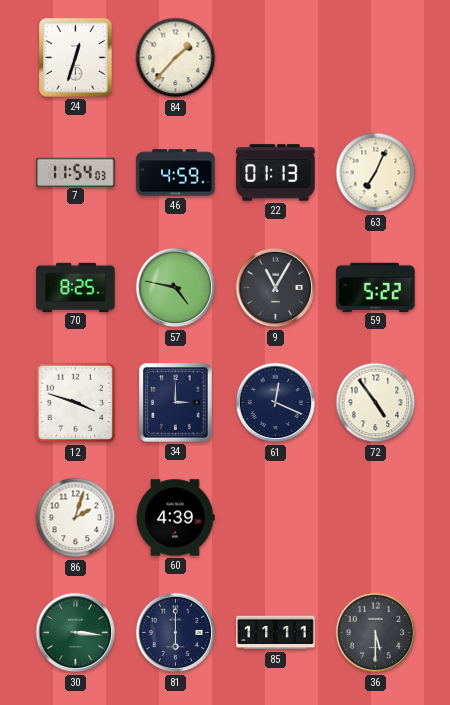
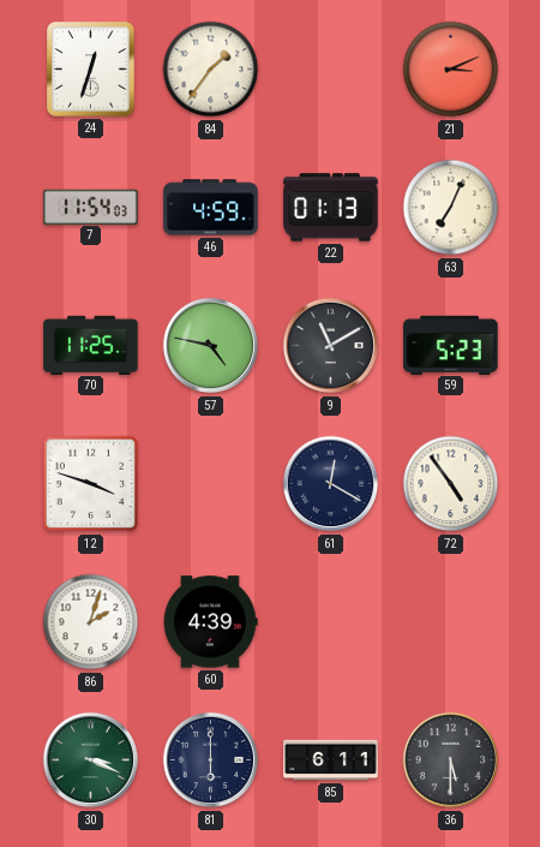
84: 1:37 -> 1:36 (211, 70)
21: none -> 3:11 (451, 70)
70: 8:25 -> 11:25 (91, 345)
9: 11:05 -> 11:10 (331, 346)
59: 5:22 -> 5:23 (451, 345)
34: 3:00 -> none (176, 403)
61: 12:19 -> 12:20 (331, 484)
30: 3:16 -> 3:19 (91, 760)
85: 11:11 -> 6:11 (331, 760)
